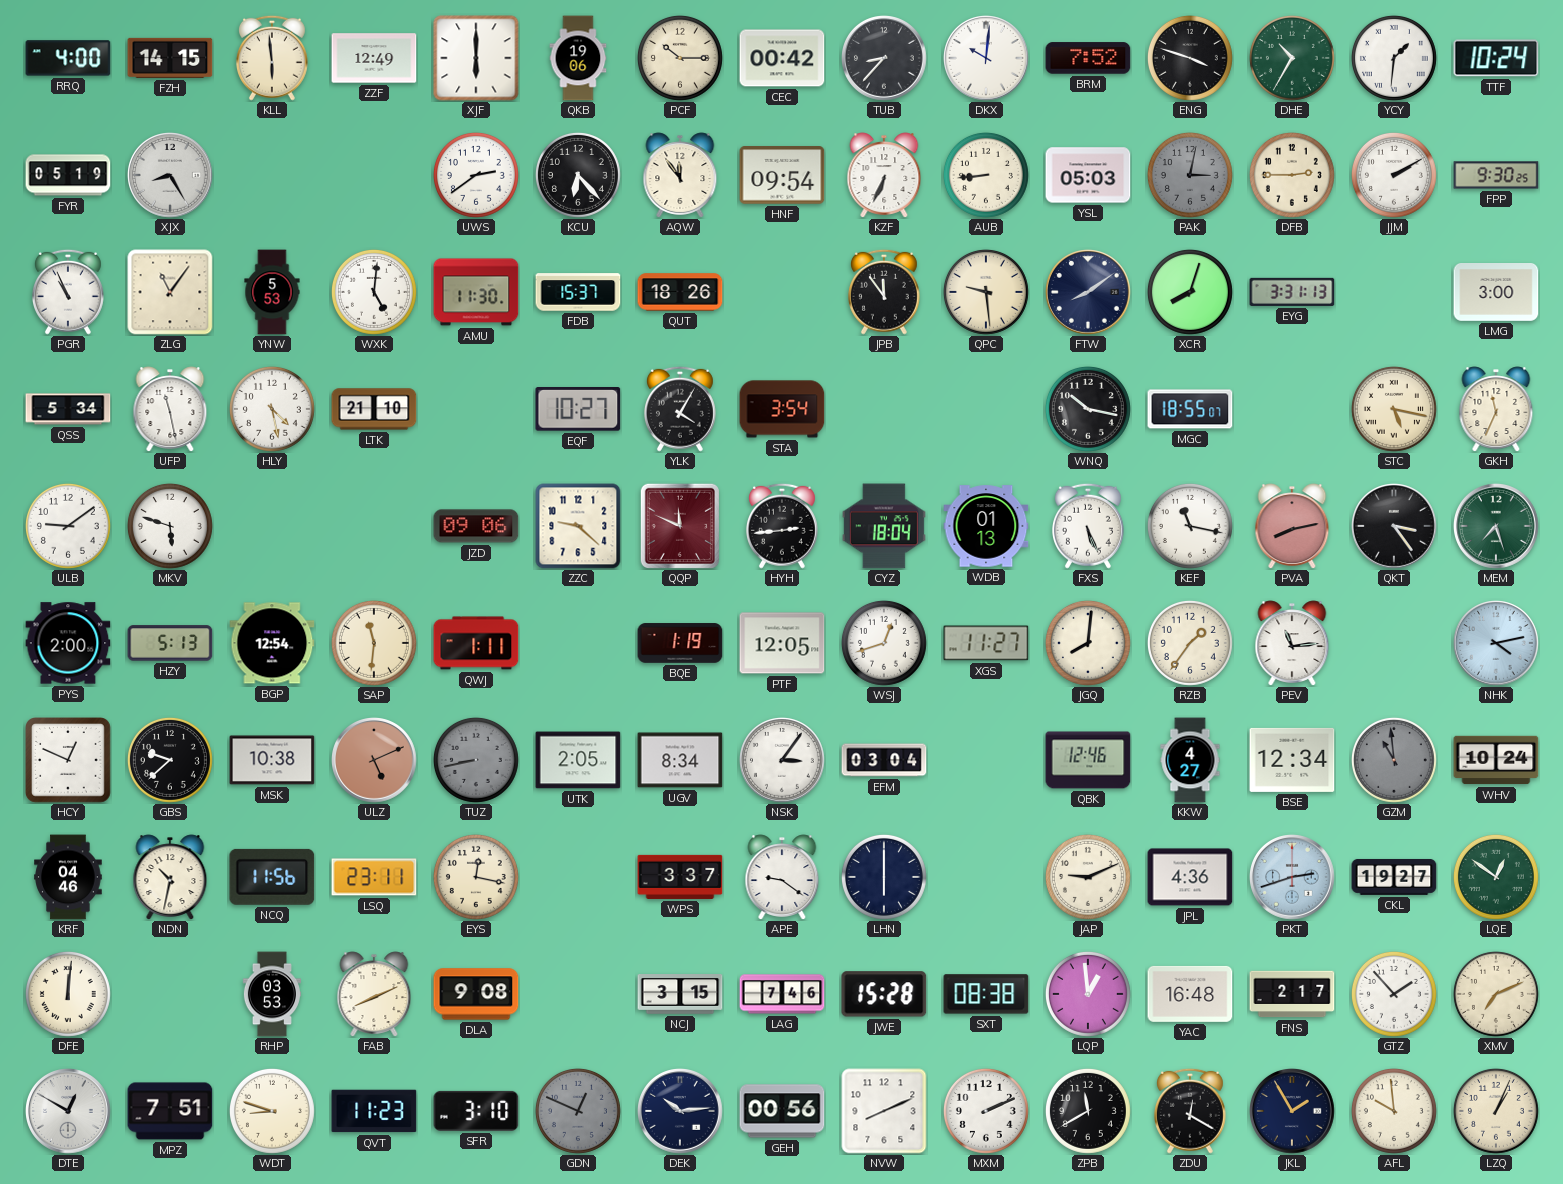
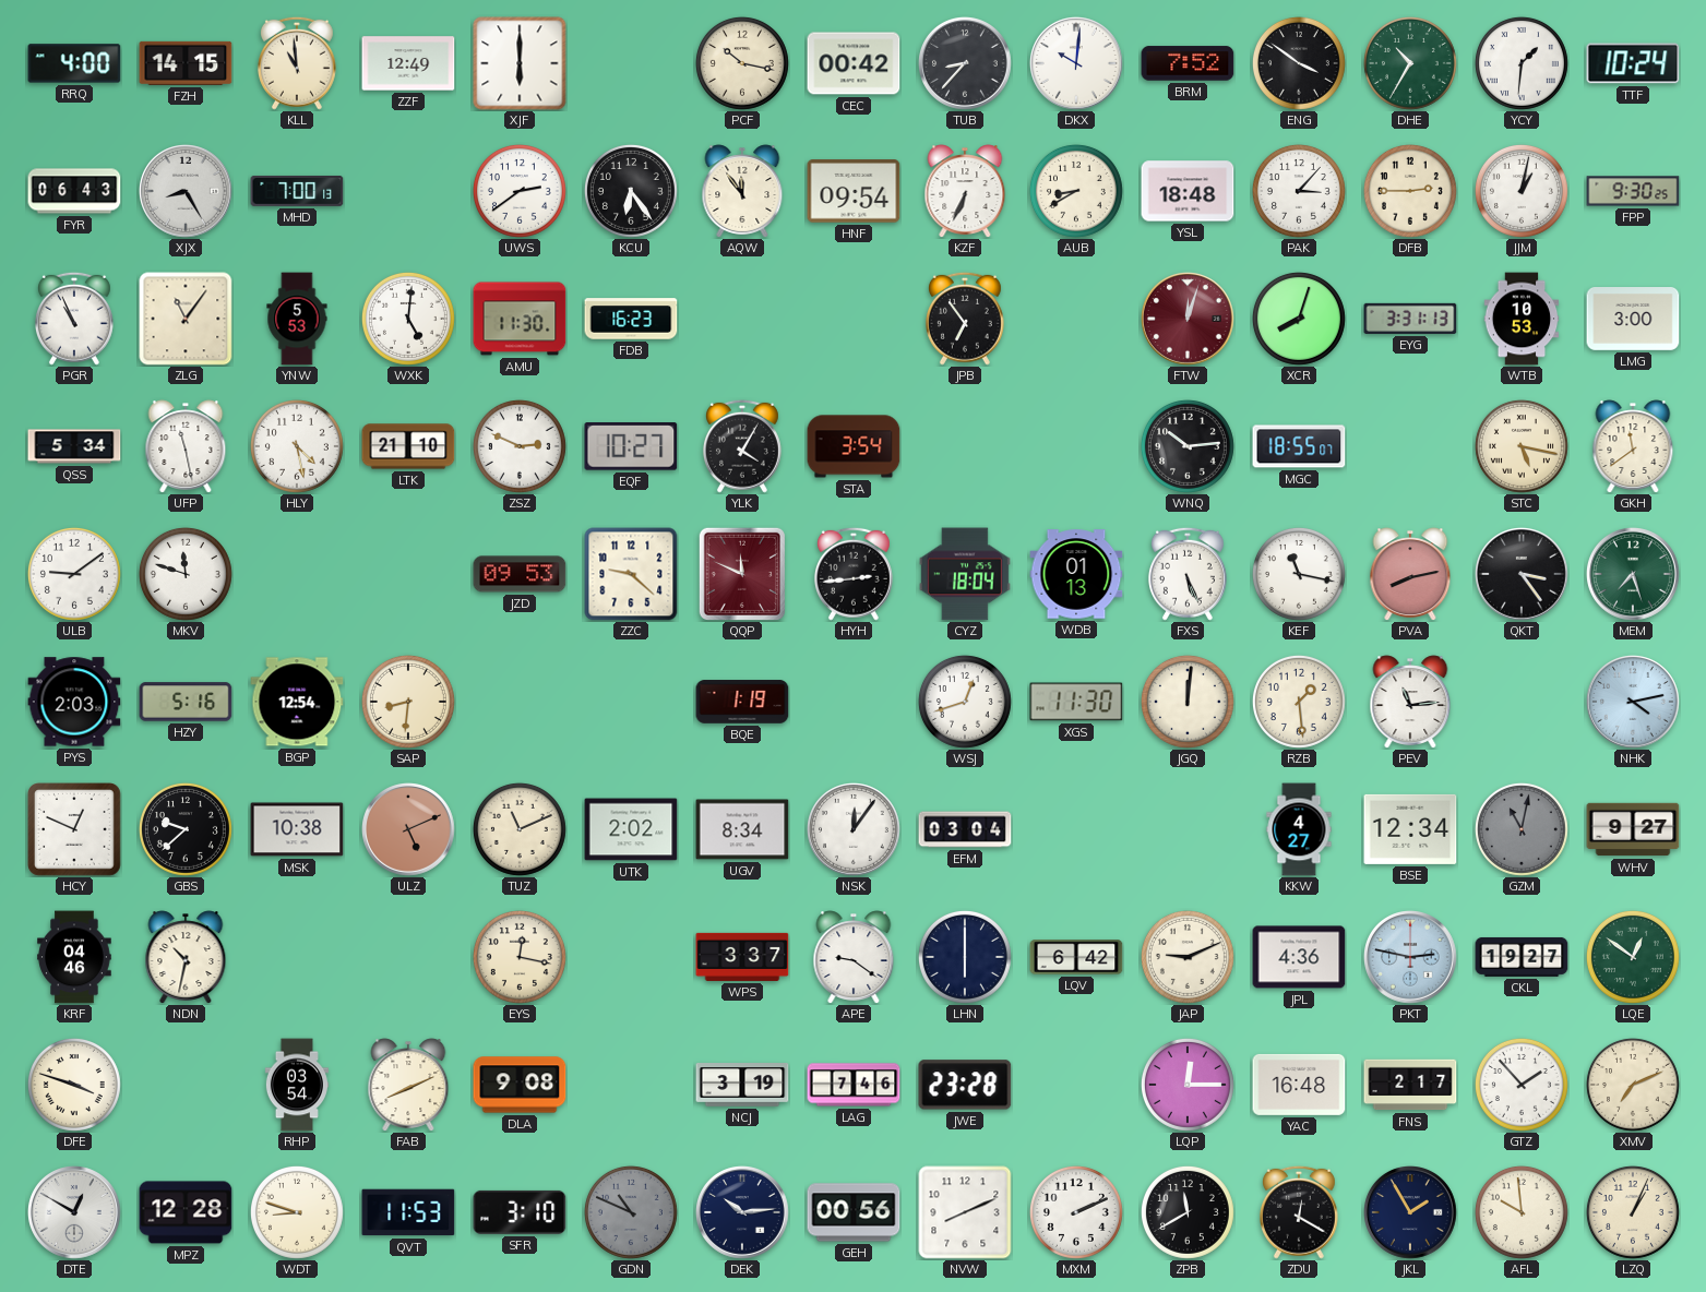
KLL: 5:59 -> 10:59 (297, 63)
QKB: 19:06 -> none (578, 58)
PCF: 10:15 -> 10:17 (742, 63)
ENG: 3:48 -> 3:51 (1299, 63)
FYR: 05:19 -> 06:43 (74, 191)
MHD: none -> 7:00 (297, 191)
KCU: 6:23 -> 6:24 (631, 191)
AUB: 8:44 -> 8:40 (1076, 191)
YSL: 05:03 -> 18:48 (1188, 191)
PAK: 3:02 -> 3:07 (1299, 191)
PAK dial: grey -> white (1299, 191)
JJM: 2:10 -> 1:02 (1522, 191)
FDB: 15:37 -> 16:23 (631, 319)
QUT: 18:26 -> none (680, 292)
JPB: 11:54 -> 6:54 (965, 319)
QPC: 9:29 -> none (986, 292)
FTW: 8:09 -> 12:03 (1189, 320)
FTW dial: navy -> burgundy (1189, 320)
WTB: none -> 10:53 (1522, 319)
ZSZ: none -> 2:49 (520, 446)
WNQ: 10:17 -> 10:14 (1188, 446)
GKH: 11:34 -> 11:39 (1633, 446)
MKV: 5:48 -> 11:48 (186, 574)
JZD: 09:06 -> 09:53 (520, 574)
PYS: 2:00 -> 2:03 (74, 702)
HZY: 5:13 -> 5:16 (186, 702)
SAP: 11:31 -> 8:31 (408, 702)
QWJ: 1:11 -> none (476, 643)
PTF: 12:05 -> none (782, 643)
XGS: 11:27 -> 11:30 (1076, 702)
JGQ: 8:01 -> 12:01 (1188, 702)
RZB: 1:36 -> 1:29 (1299, 702)
TUZ: 8:43 -> 11:11 (520, 829)
TUZ dial: grey -> cream (520, 829)
UTK: 2:05 -> 2:02 (631, 829)
NSK: 3:06 -> 12:06 (855, 830)
QBK: 12:46 -> none (1088, 760)
GZM: 10:59 -> 11:02 (1522, 829)
WHV: 10:24 -> 9:27 (1633, 829)
NCQ: 11:56 -> none (272, 877)
LSQ: 23:11 -> none (374, 877)
LQV: none -> 6:42 (1076, 957)
PKT: 2:42 -> 2:47 (1411, 958)
DFE: 12:01 -> 3:48 (74, 1085)
RHP: 03:53 -> 03:54 (296, 1085)
NCJ: 3:15 -> 3:19 (742, 1085)
JWE: 15:28 -> 23:28 (965, 1085)
SXT: 08:38 -> none (986, 994)
LQP: 12:59 -> 12:15 (1188, 1085)
MPZ: 7:51 -> 12:28 (186, 1212)
QVT: 11:23 -> 11:53 (408, 1212)
GDN: 12:49 -> 10:49 (631, 1212)
